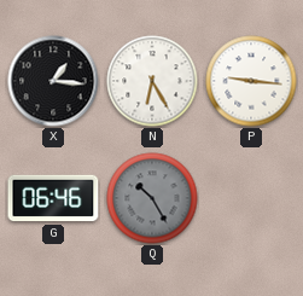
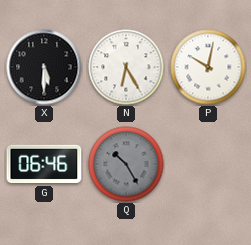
X: 1:16 -> 5:30 (44, 67)
P: 9:16 -> 10:02 (208, 67)
